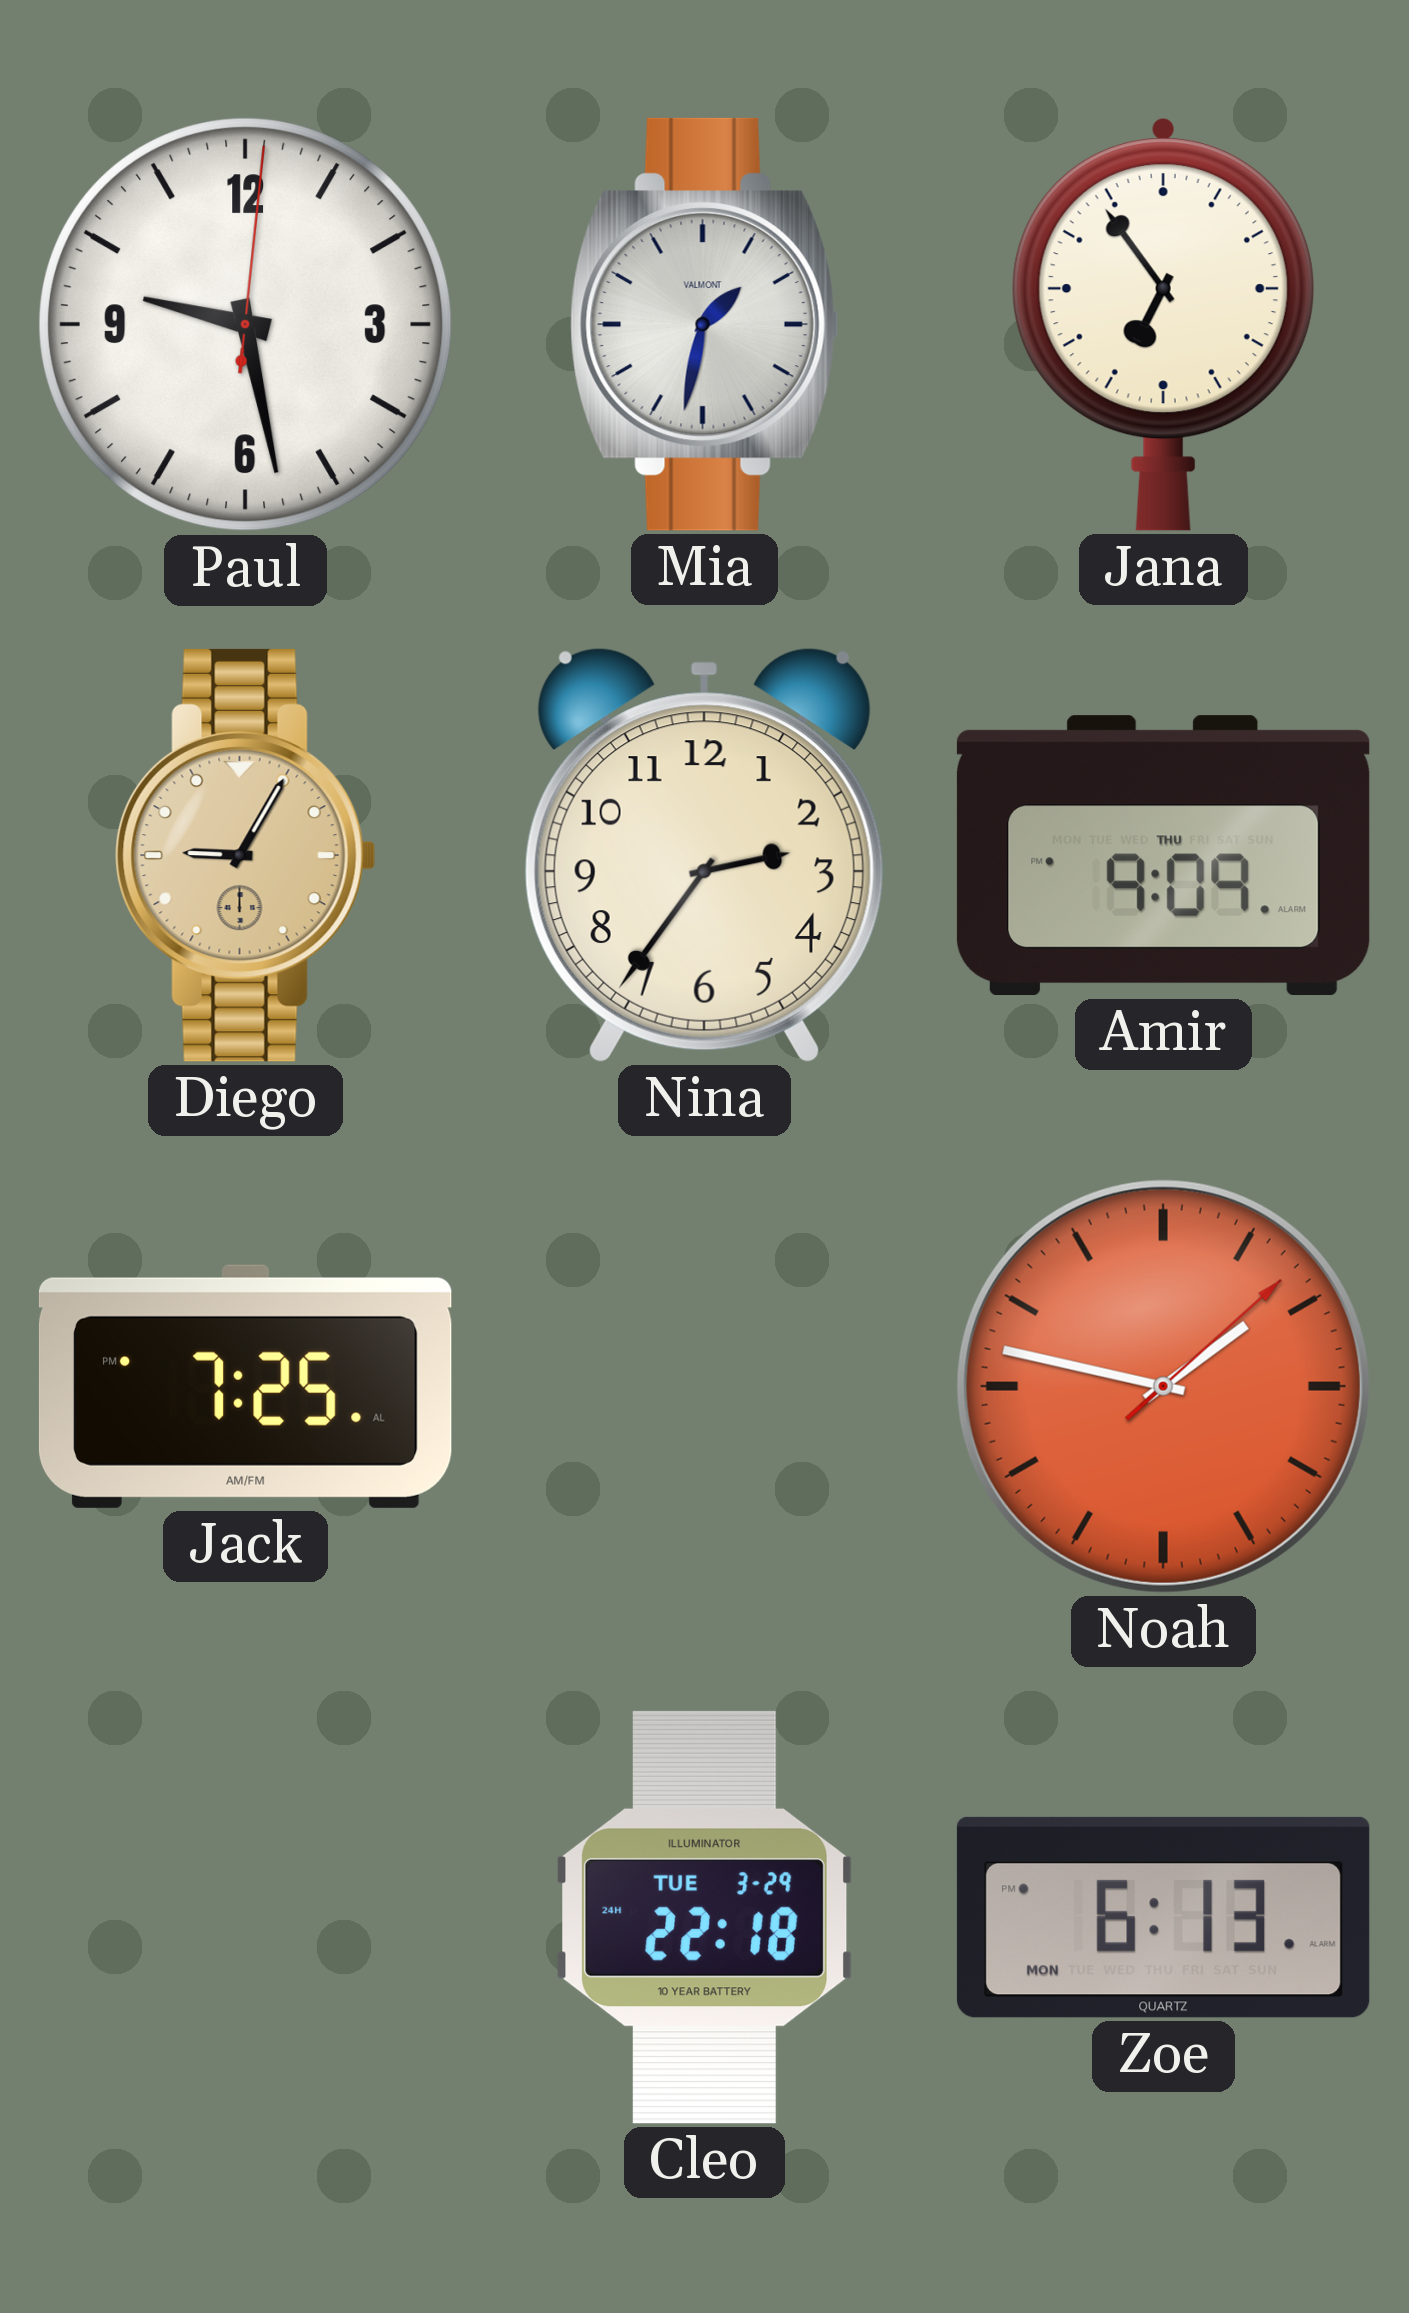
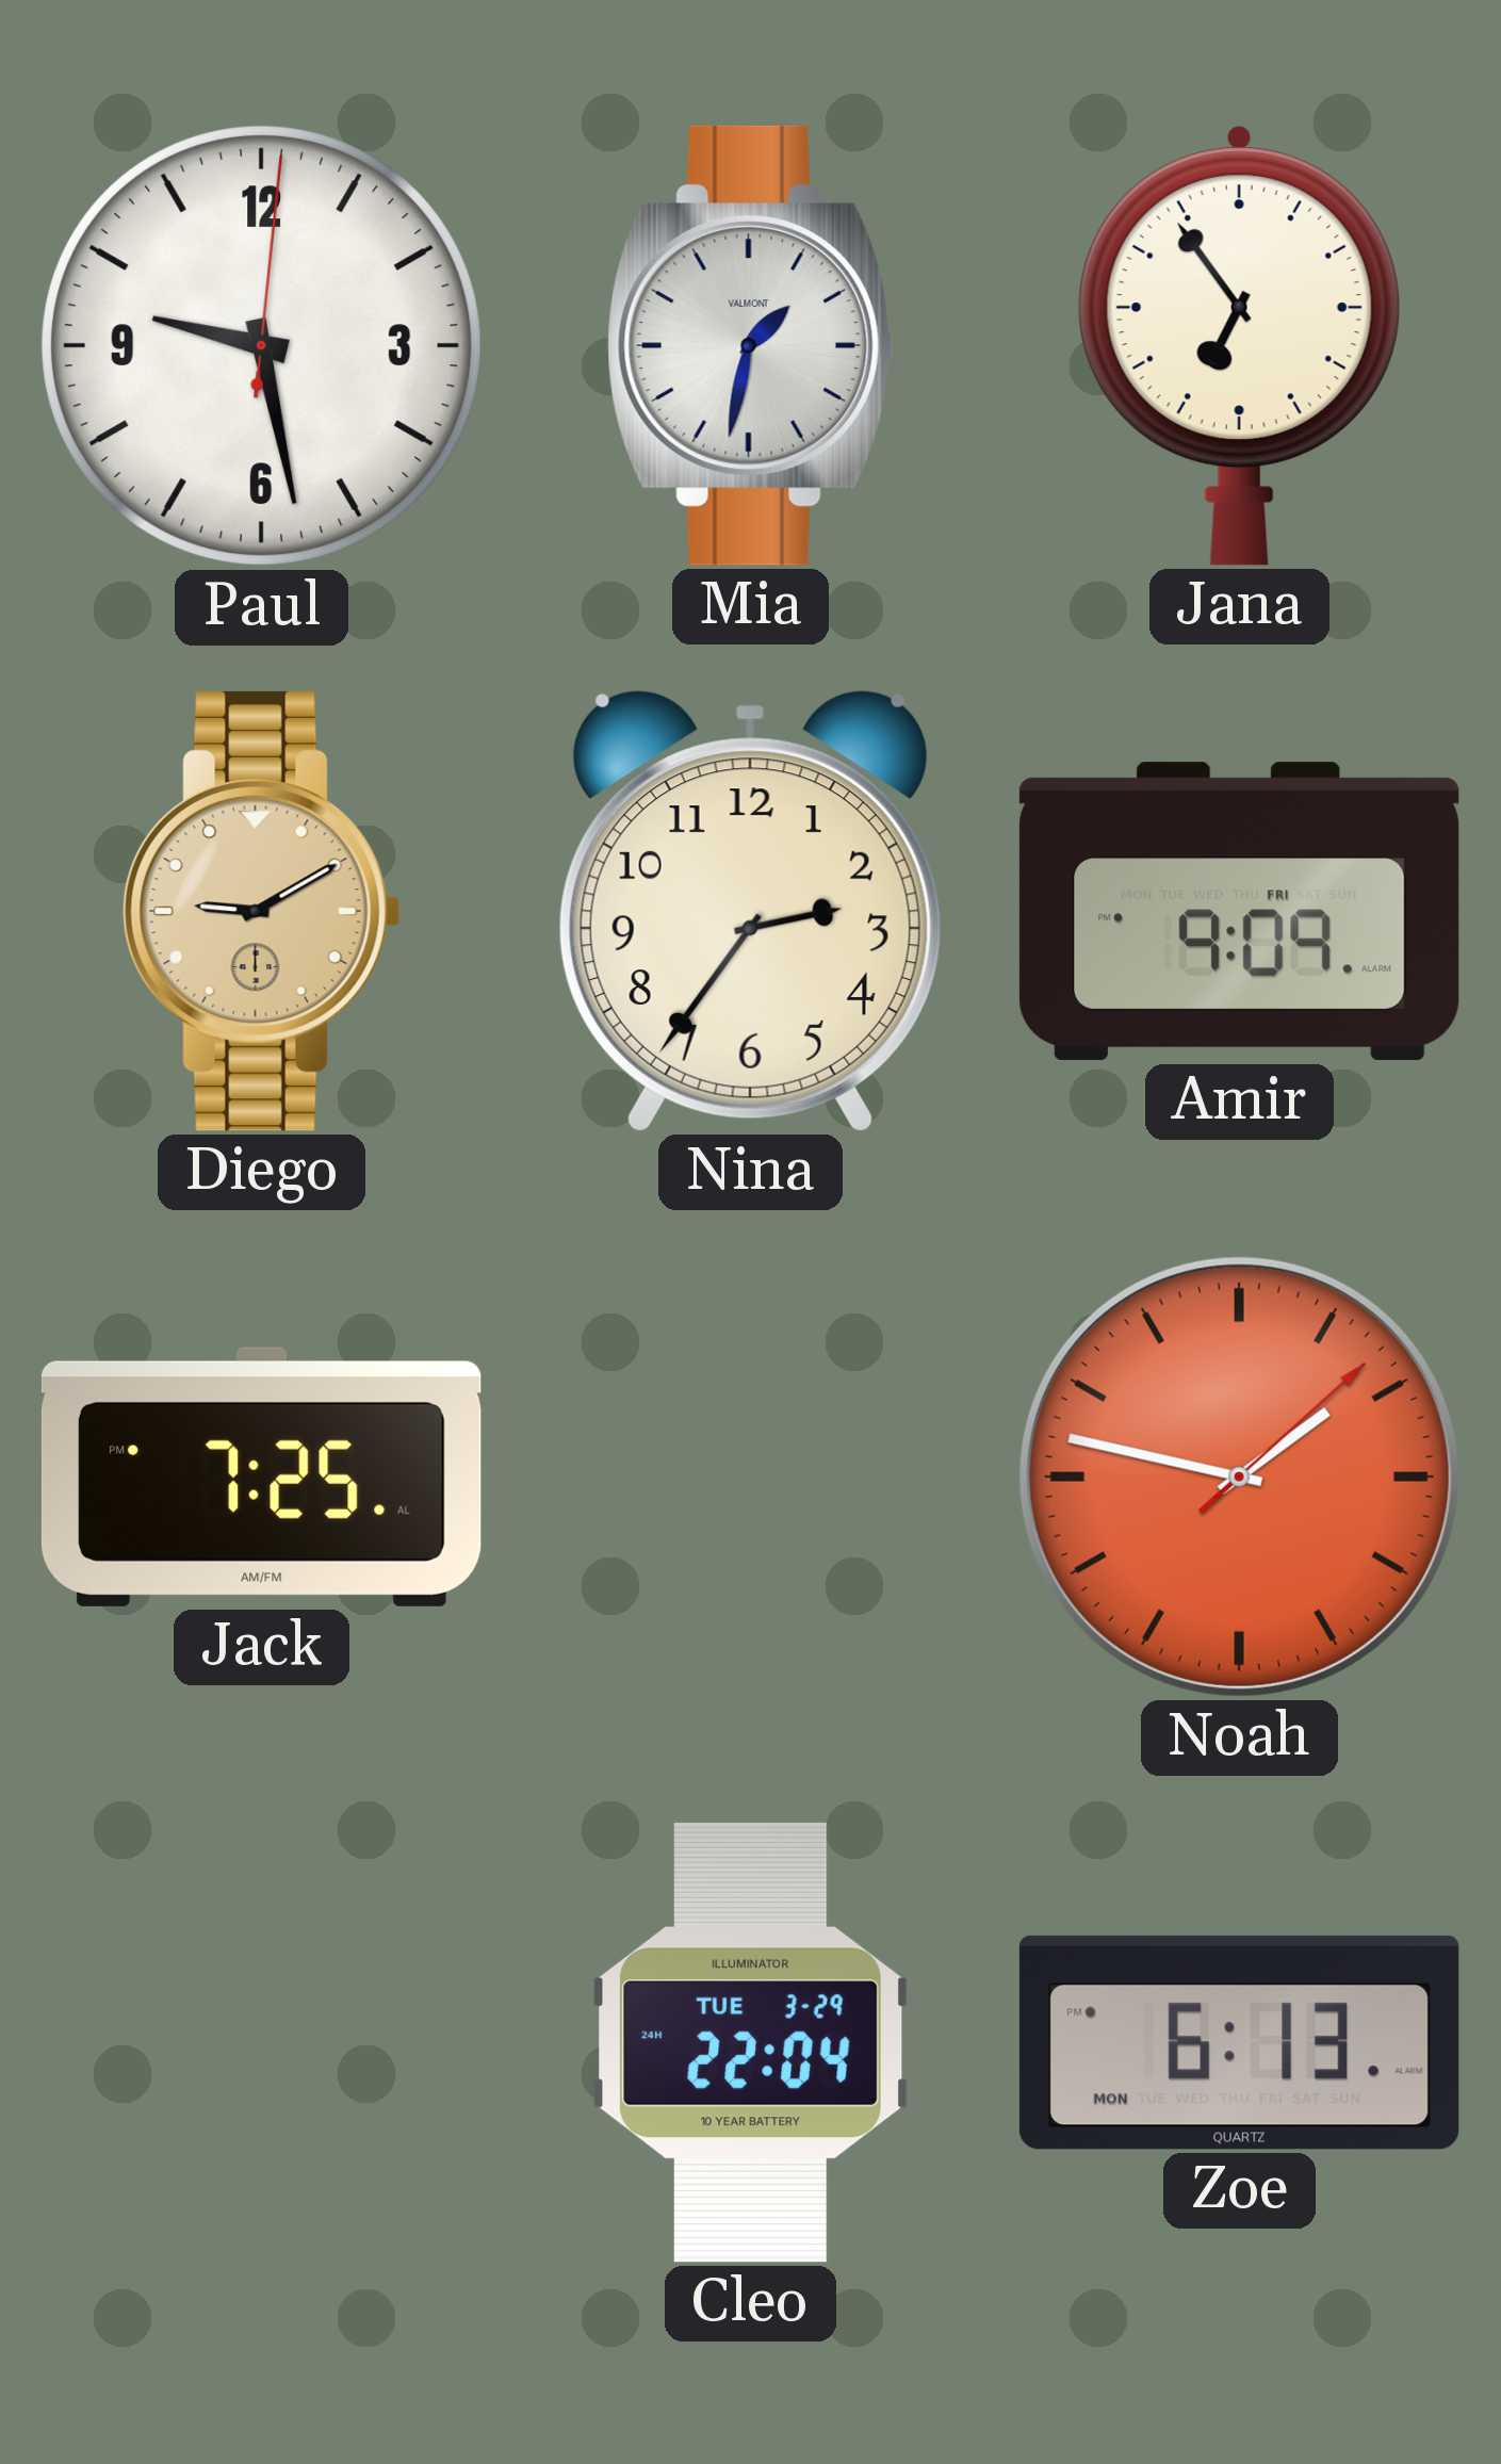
Diego: 9:05 -> 9:10 (262, 911)
Amir date: THU -> FRI (1239, 912)
Cleo: 22:18 -> 22:04 (750, 2042)
